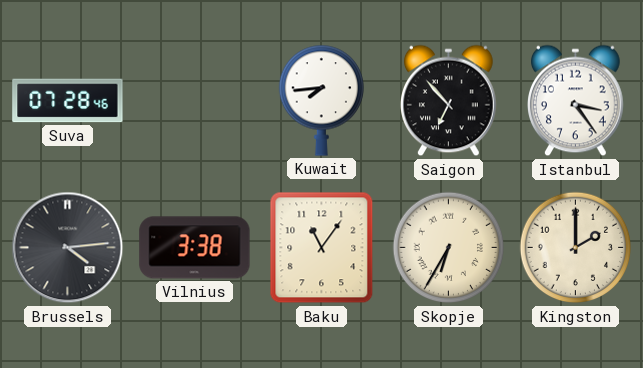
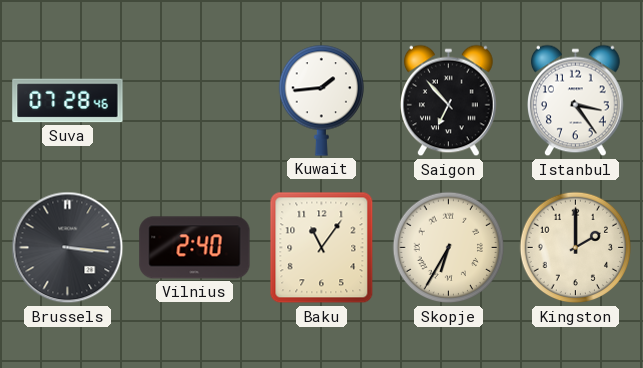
Kuwait: 7:44 -> 1:44 (321, 100)
Brussels: 4:14 -> 3:16 (68, 248)
Vilnius: 3:38 -> 2:40 (195, 248)
